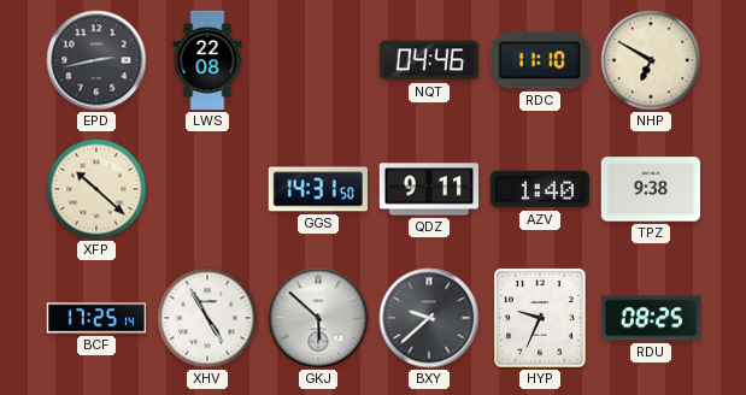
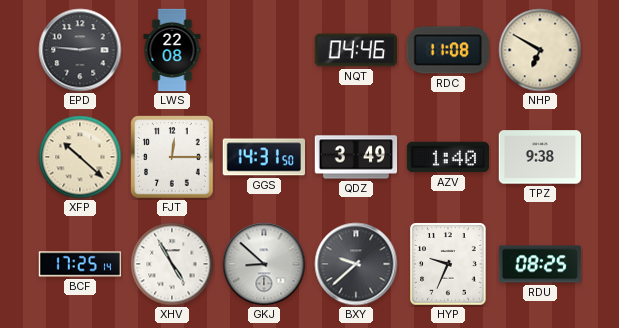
EPD: 2:43 -> 2:46 (80, 50)
RDC: 11:10 -> 11:08 (448, 50)
FJT: none -> 12:15 (172, 157)
QDZ: 9:11 -> 3:49 (356, 157)
GKJ: 5:52 -> 8:52 (264, 264)
